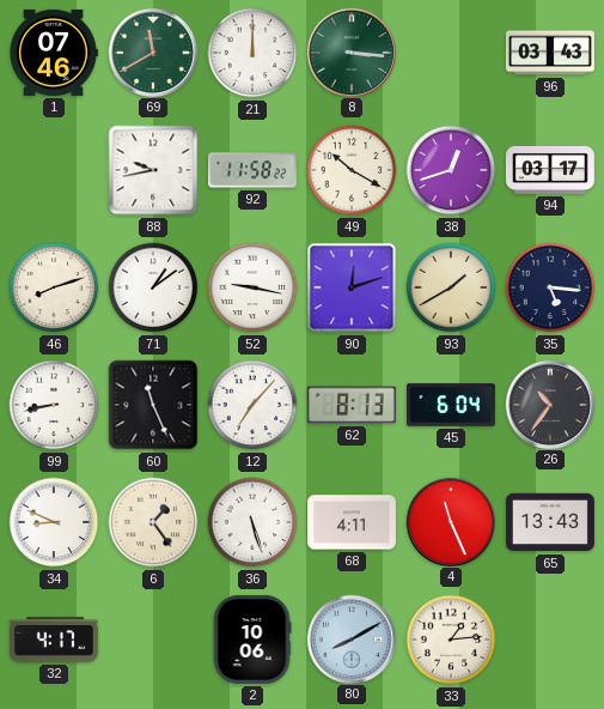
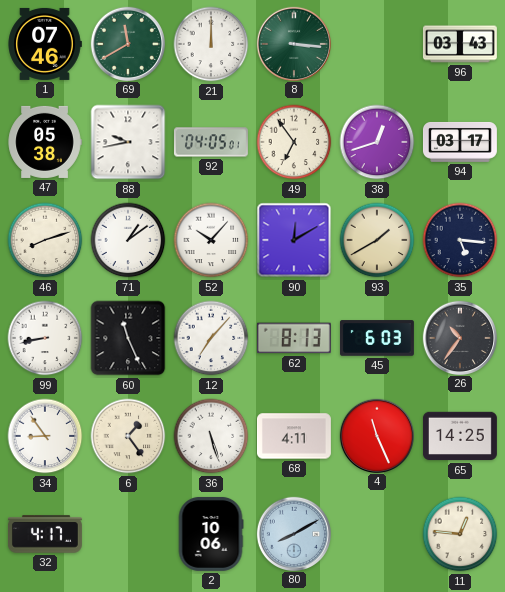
47: none -> 05:38 (45, 142)
92: 11:58 -> 04:05 (211, 142)
49: 10:20 -> 6:54 (294, 142)
52: 9:17 -> 10:07 (211, 240)
90: 12:12 -> 12:10 (294, 240)
45: 6:04 -> 6:03 (377, 338)
34: 8:49 -> 8:54 (45, 436)
65: 13:43 -> 14:25 (460, 436)
33: 1:14 -> none (451, 640)
11: none -> 12:46 (460, 534)
